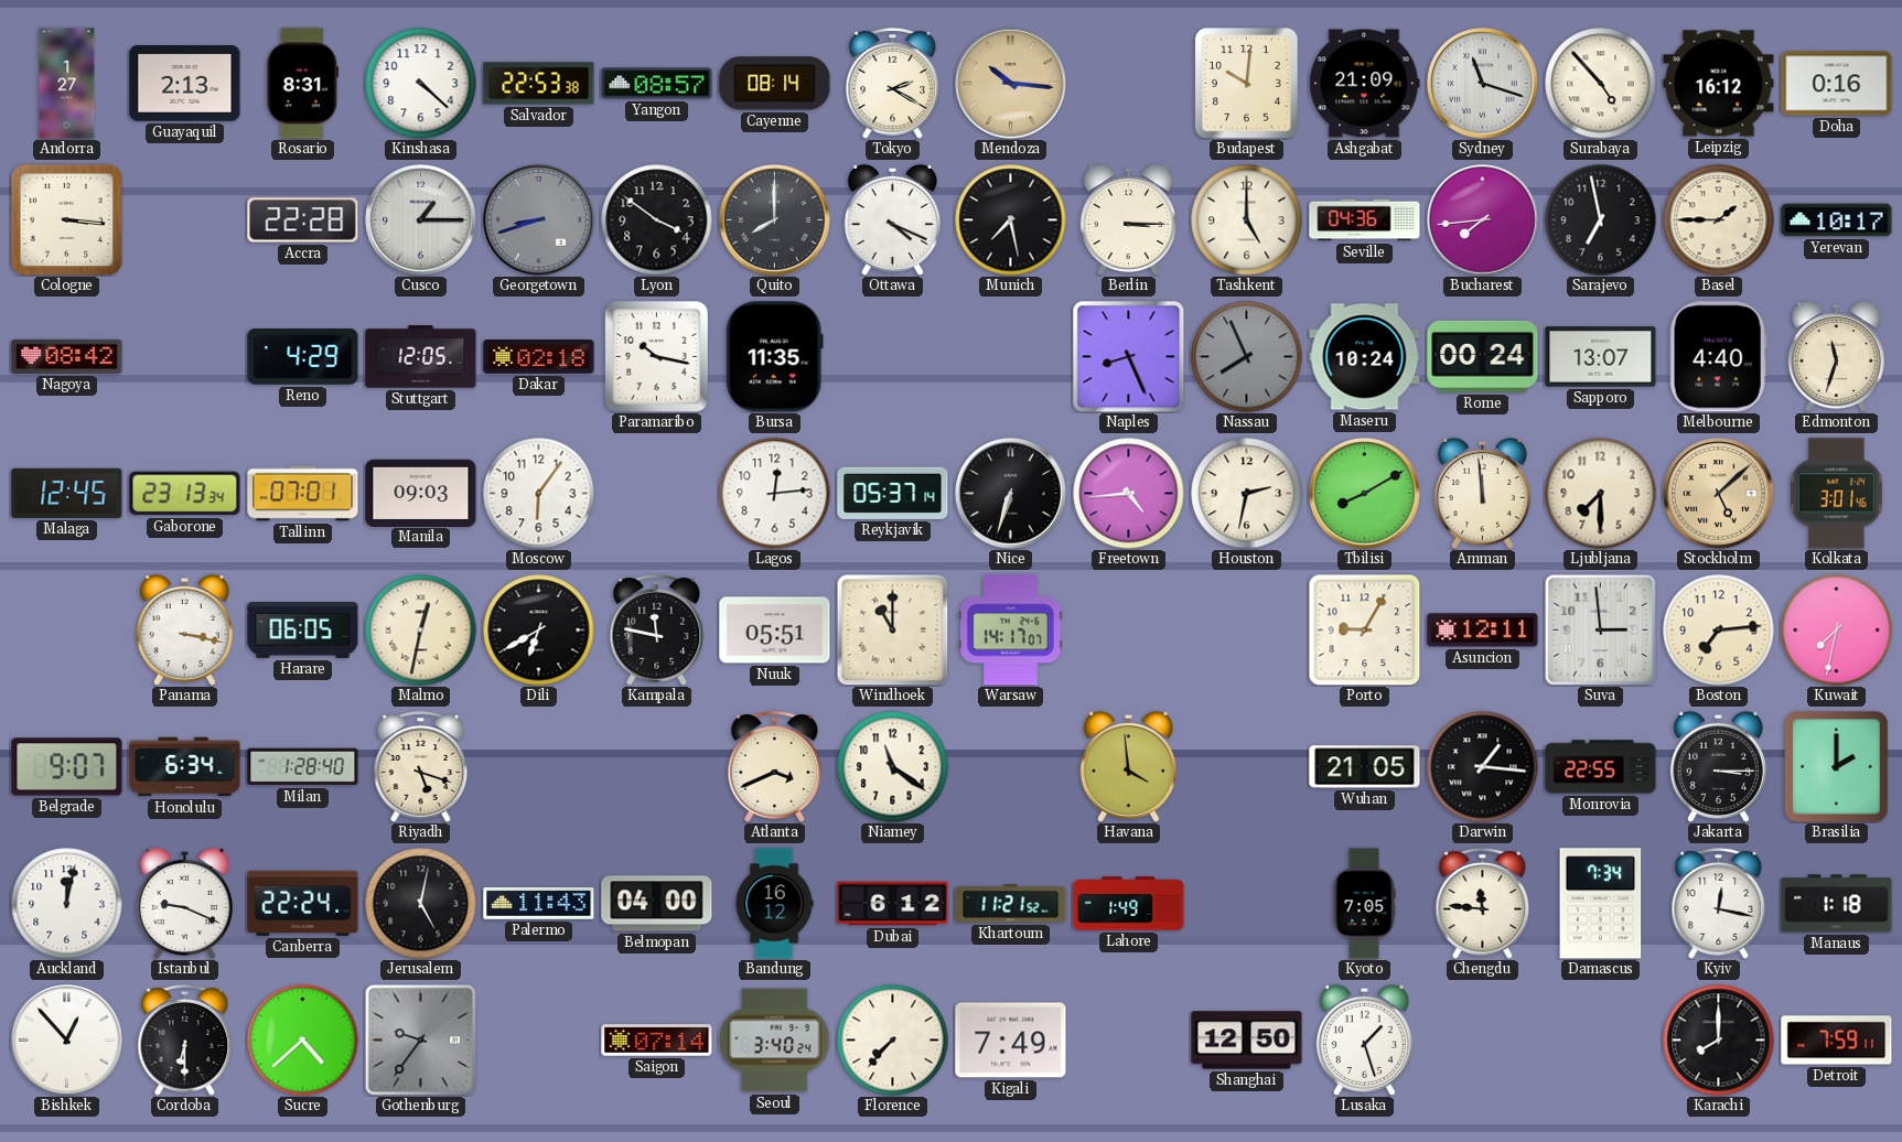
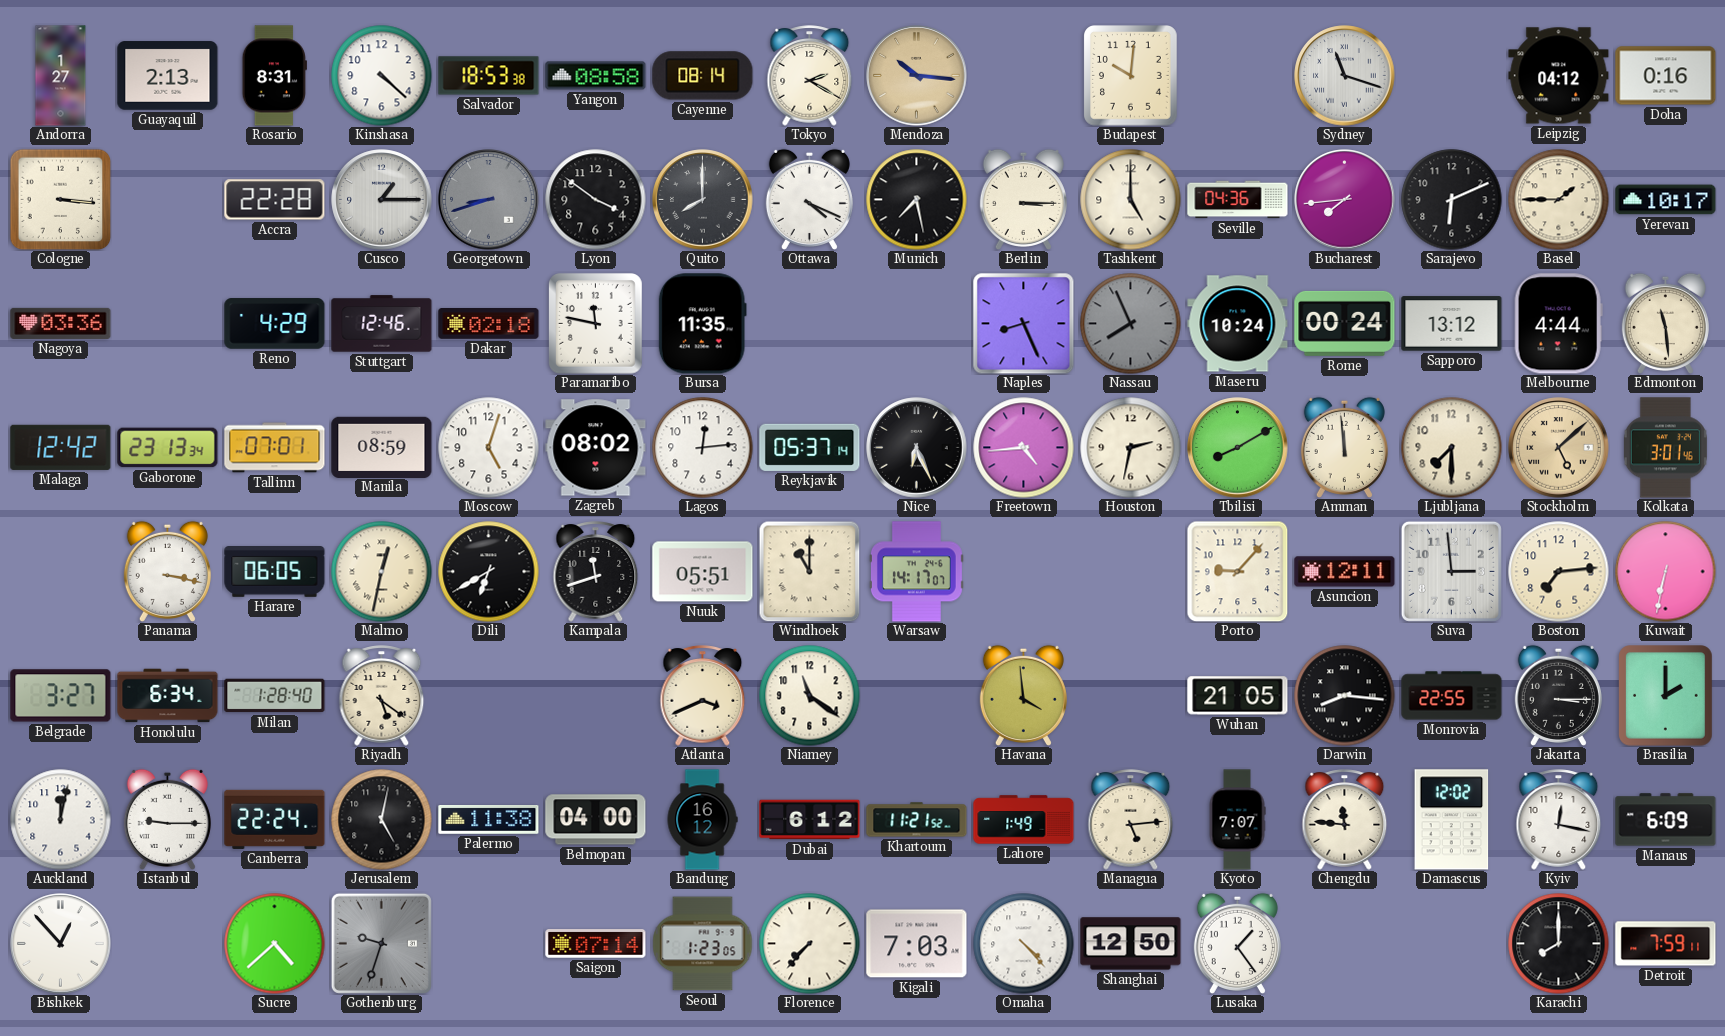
Salvador: 22:53 -> 18:53 (489, 76)
Yangon: 08:57 -> 08:58 (596, 76)
Ashgabat: 21:09 -> none (1365, 84)
Surabaya: 4:53 -> none (1601, 84)
Leipzig: 16:12 -> 04:12 (1559, 76)
Sarajevo: 6:58 -> 6:11 (1452, 200)
Nagoya: 08:42 -> 03:36 (61, 323)
Stuttgart: 12:05 -> 12:46 (382, 324)
Paramaribo: 10:17 -> 11:47 (596, 324)
Sapporo: 13:07 -> 13:12 (1452, 324)
Melbourne: 4:40 -> 4:44 (1558, 324)
Edmonton: 11:33 -> 11:29 (1665, 323)
Malaga: 12:45 -> 12:42 (61, 447)
Manila: 09:03 -> 08:59 (382, 447)
Moscow: 6:06 -> 5:03 (489, 448)
Zagreb: none -> 08:02 (596, 448)
Nice: 6:33 -> 6:26 (917, 448)
Kampala: 11:47 -> 11:42 (596, 572)
Porto: 9:05 -> 9:07 (1237, 571)
Kuwait: 7:32 -> 6:32 (1666, 572)
Belgrade: 9:07 -> 3:27 (61, 696)
Riyadh: 5:18 -> 5:21 (382, 696)
Darwin: 1:16 -> 8:16 (1345, 696)
Istanbul: 9:19 -> 9:15 (167, 819)
Palermo: 11:43 -> 11:38 (489, 820)
Managua: none -> 5:14 (1131, 820)
Kyoto: 7:05 -> 7:07 (1237, 820)
Damascus: 7:34 -> 12:02 (1452, 820)
Manaus: 1:18 -> 6:09 (1666, 820)
Cordoba: 6:30 -> none (185, 1041)
Gothenburg: 9:36 -> 9:33 (381, 943)
Seoul: 3:40 -> 1:23 (703, 944)
Kigali: 7:49 -> 7:03 (917, 944)
Omaha: none -> 4:23 (1024, 944)
Lusaka: 1:27 -> 1:24 (1237, 943)
